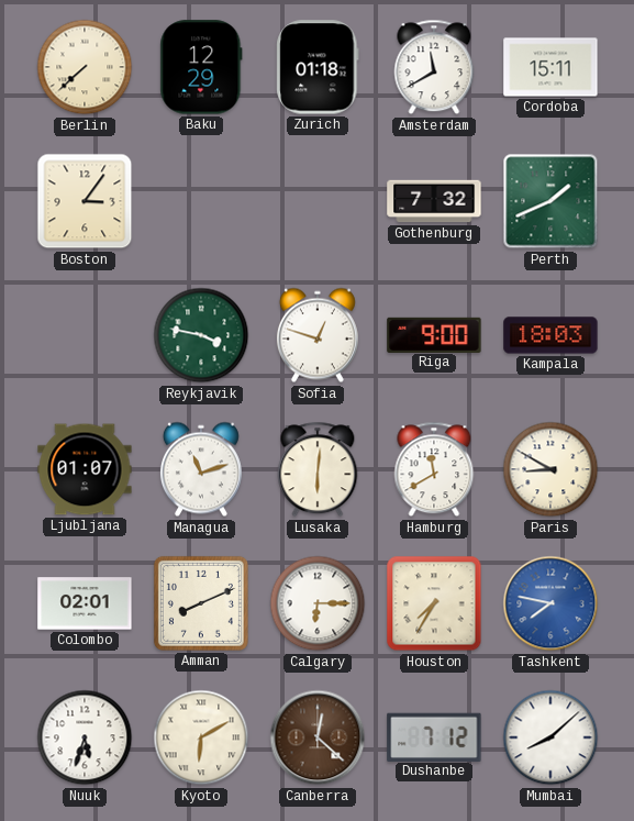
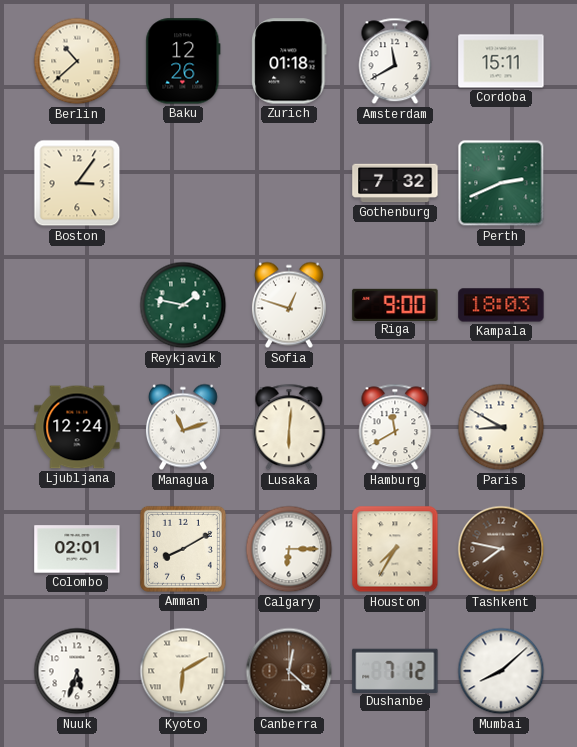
Berlin: 7:38 -> 10:38 (77, 61)
Baku: 12:29 -> 12:26 (183, 61)
Perth: 1:41 -> 2:41 (501, 183)
Reykjavik: 3:47 -> 1:47 (183, 305)
Ljubljana: 01:07 -> 12:24 (77, 427)
Amman: 8:11 -> 8:10 (183, 549)
Tashkent dial: blue -> brown (501, 549)
